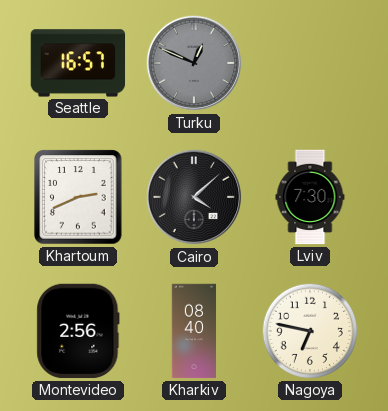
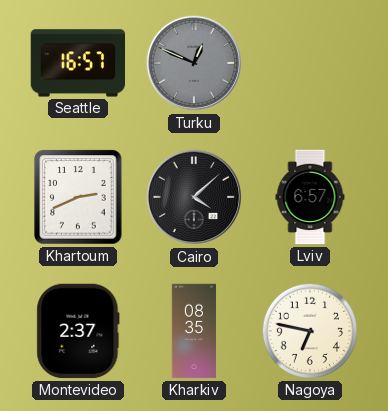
Lviv: 7:30 -> 6:57 (310, 197)
Montevideo: 2:56 -> 2:37 (78, 331)
Kharkiv: 08:40 -> 08:35 (194, 331)
